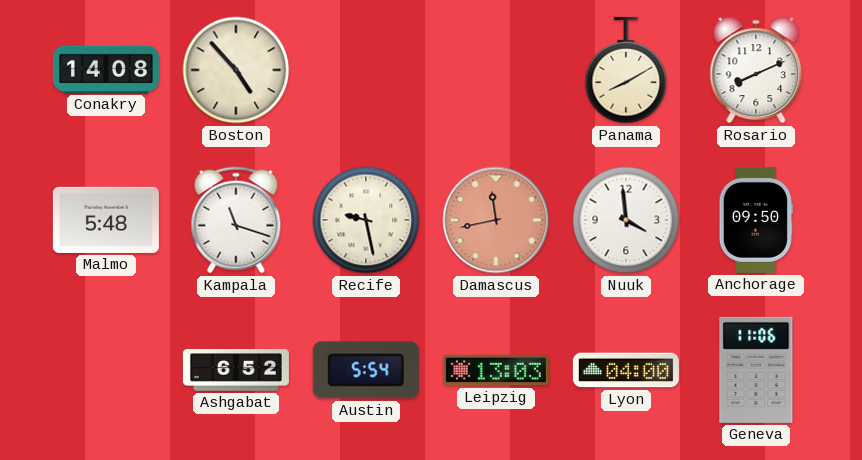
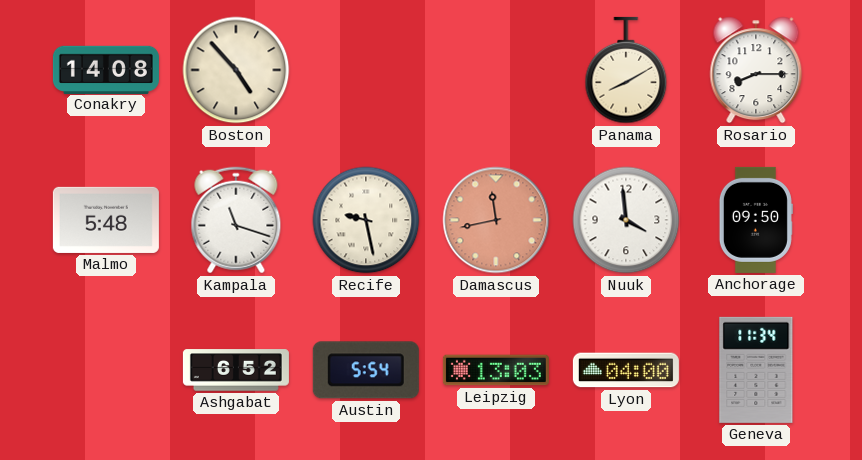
Rosario: 8:11 -> 8:15 (756, 70)
Geneva: 11:06 -> 11:34 (756, 370)
